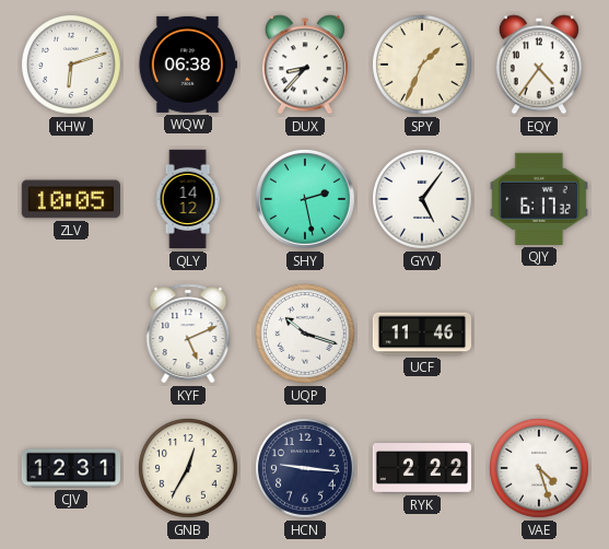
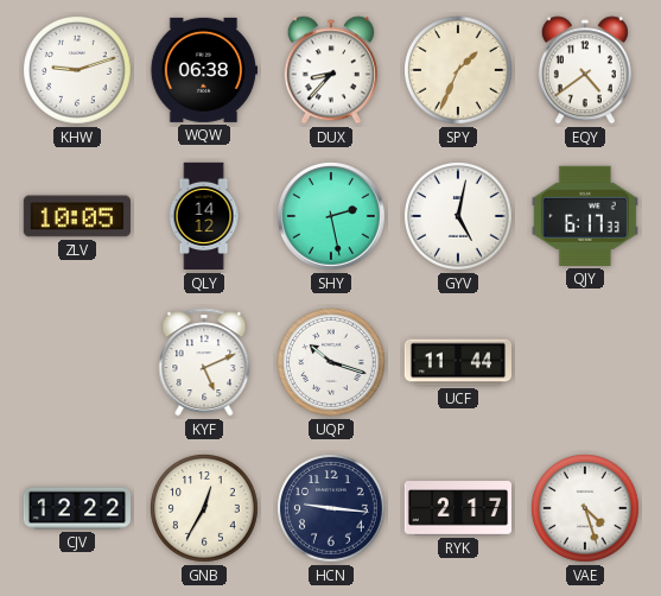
KHW: 6:12 -> 9:12 (78, 71)
EQY: 4:36 -> 4:39 (585, 70)
GYV: 5:06 -> 5:02 (459, 217)
QJY: 6:17:32 -> 6:17:33 (585, 216)
UCF: 11:46 -> 11:44 (457, 362)
CJV: 12:31 -> 12:22 (76, 508)
RYK: 2:22 -> 2:17 (457, 508)
